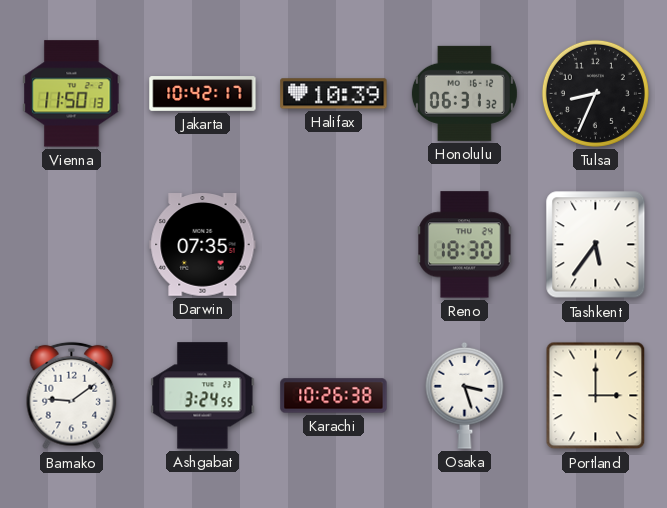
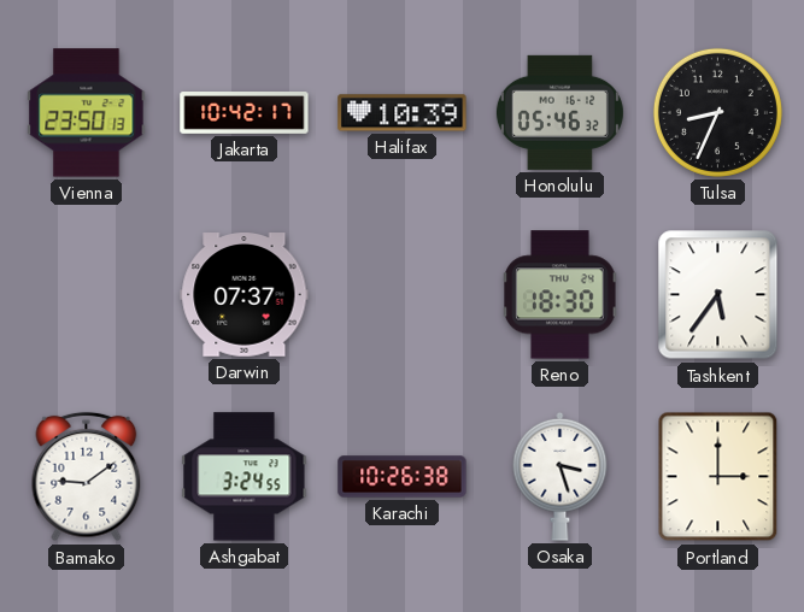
Vienna: 11:50 -> 23:50 (87, 113)
Honolulu: 06:31 -> 05:46 (559, 112)
Darwin: 07:35 -> 07:37 (245, 295)
